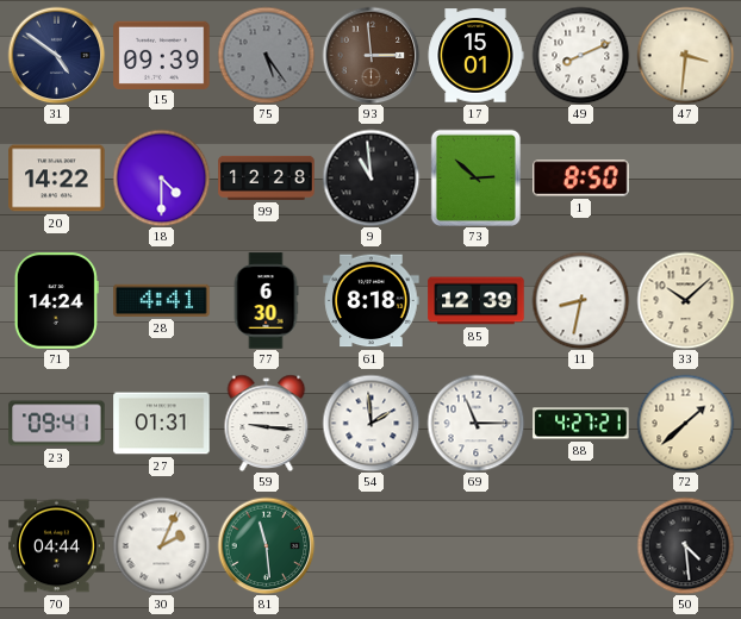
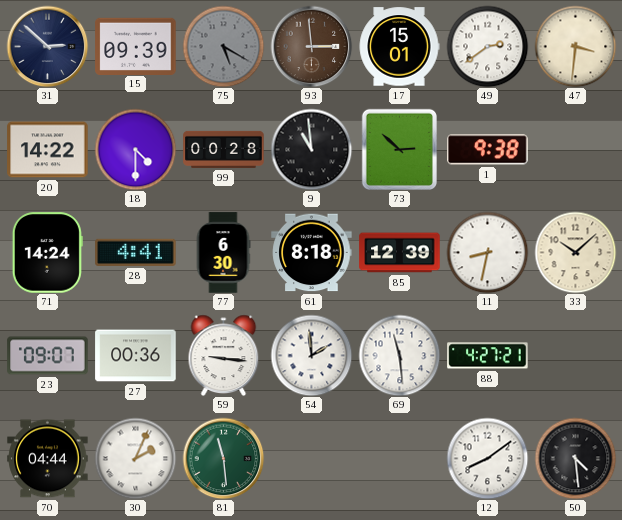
31: 4:51 -> 2:52 (47, 46)
75: 5:24 -> 5:20 (223, 46)
49: 8:11 -> 2:39 (487, 46)
99: 12:28 -> 00:28 (224, 149)
1: 8:50 -> 9:38 (488, 150)
23: 09:41 -> 09:07 (48, 356)
27: 01:31 -> 00:36 (136, 356)
69: 11:15 -> 11:29 (399, 355)
72: 1:38 -> none (685, 423)
12: none -> 8:09 (487, 458)
